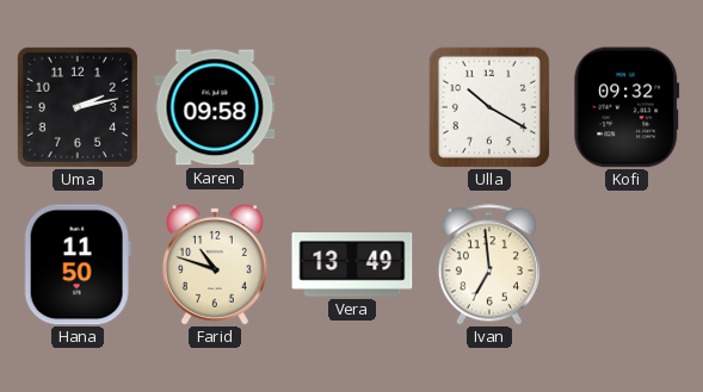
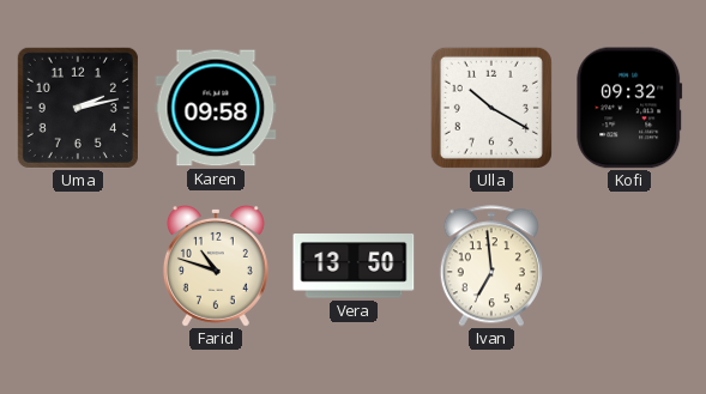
Hana: 11:50 -> none (78, 265)
Vera: 13:49 -> 13:50 (354, 266)
